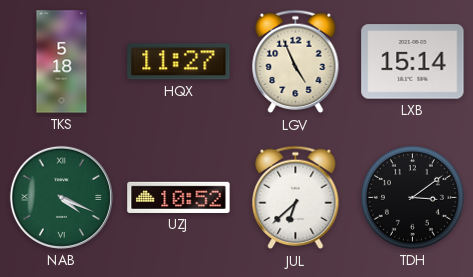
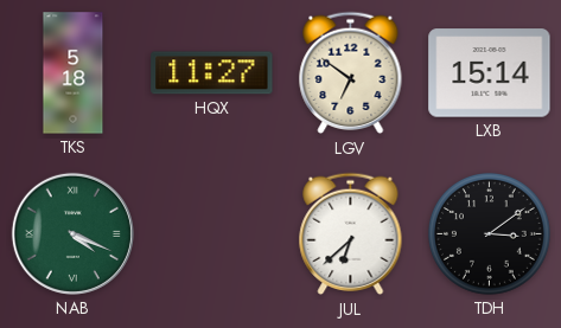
LGV: 4:56 -> 6:51 (351, 73)
UZJ: 10:52 -> none (179, 197)
